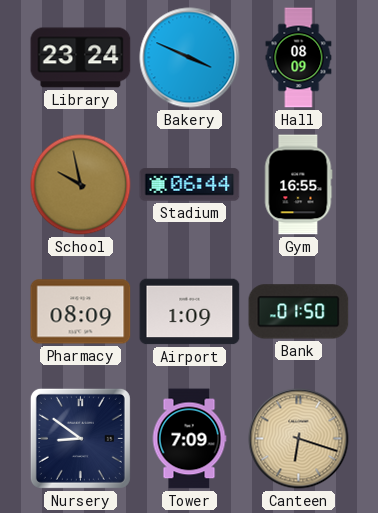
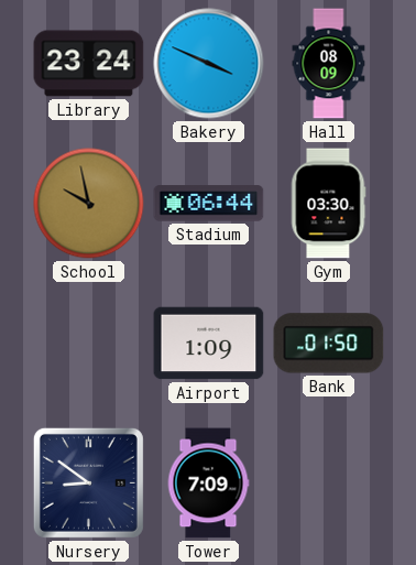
Gym: 16:55 -> 03:30 (328, 204)
Pharmacy: 08:09 -> none (81, 312)
Canteen: 6:18 -> none (299, 439)
